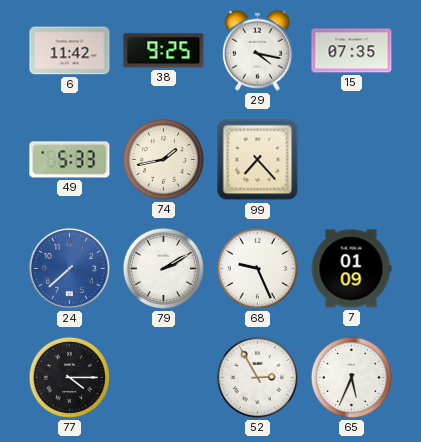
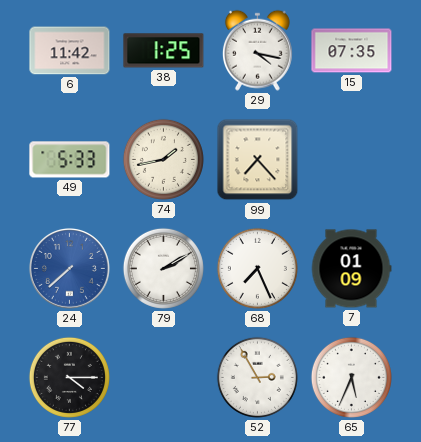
38: 9:25 -> 1:25 (164, 51)
68: 9:26 -> 7:26 (257, 268)
